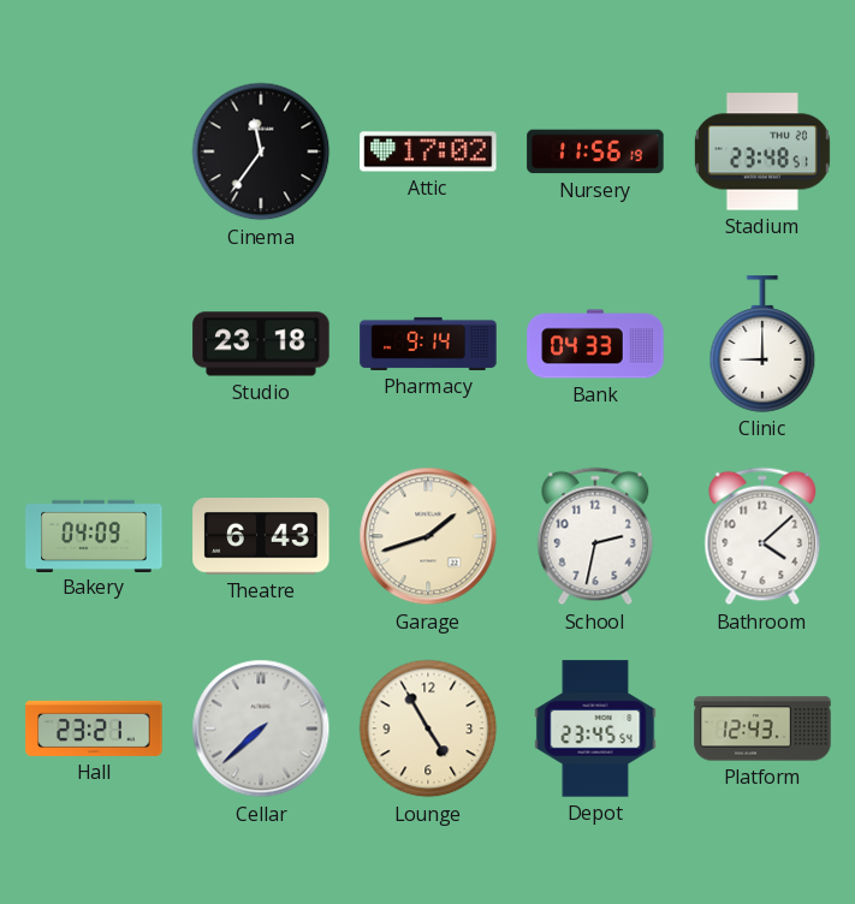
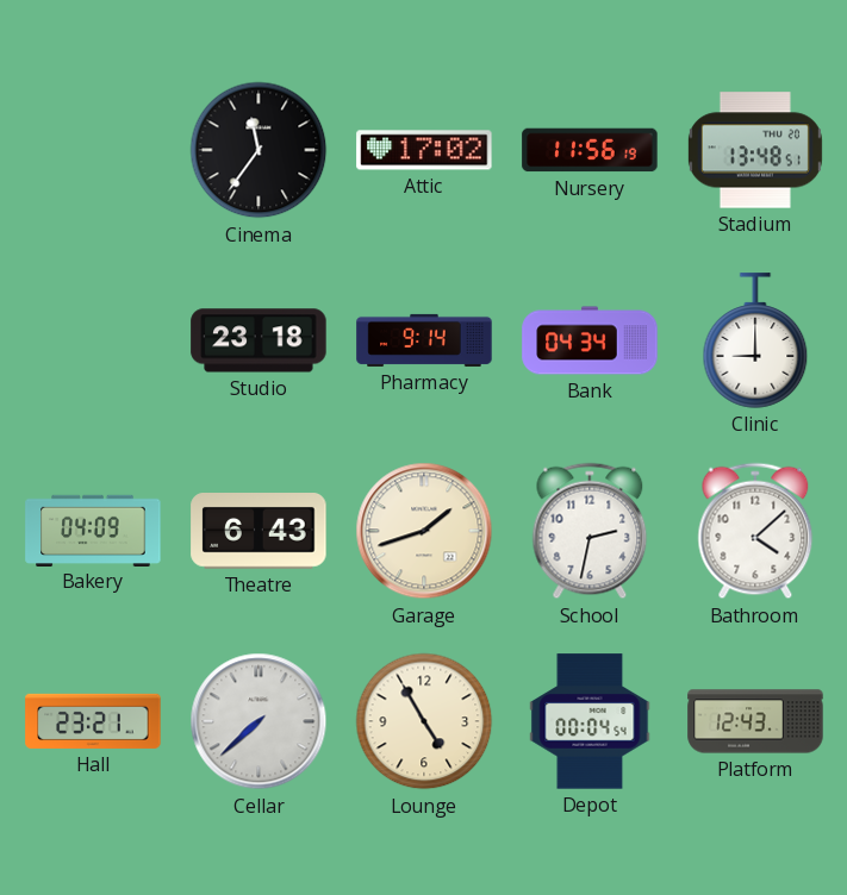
Stadium: 23:48 -> 13:48 (755, 150)
Bank: 04:33 -> 04:34 (590, 340)
Depot: 23:45 -> 00:04 (590, 721)
